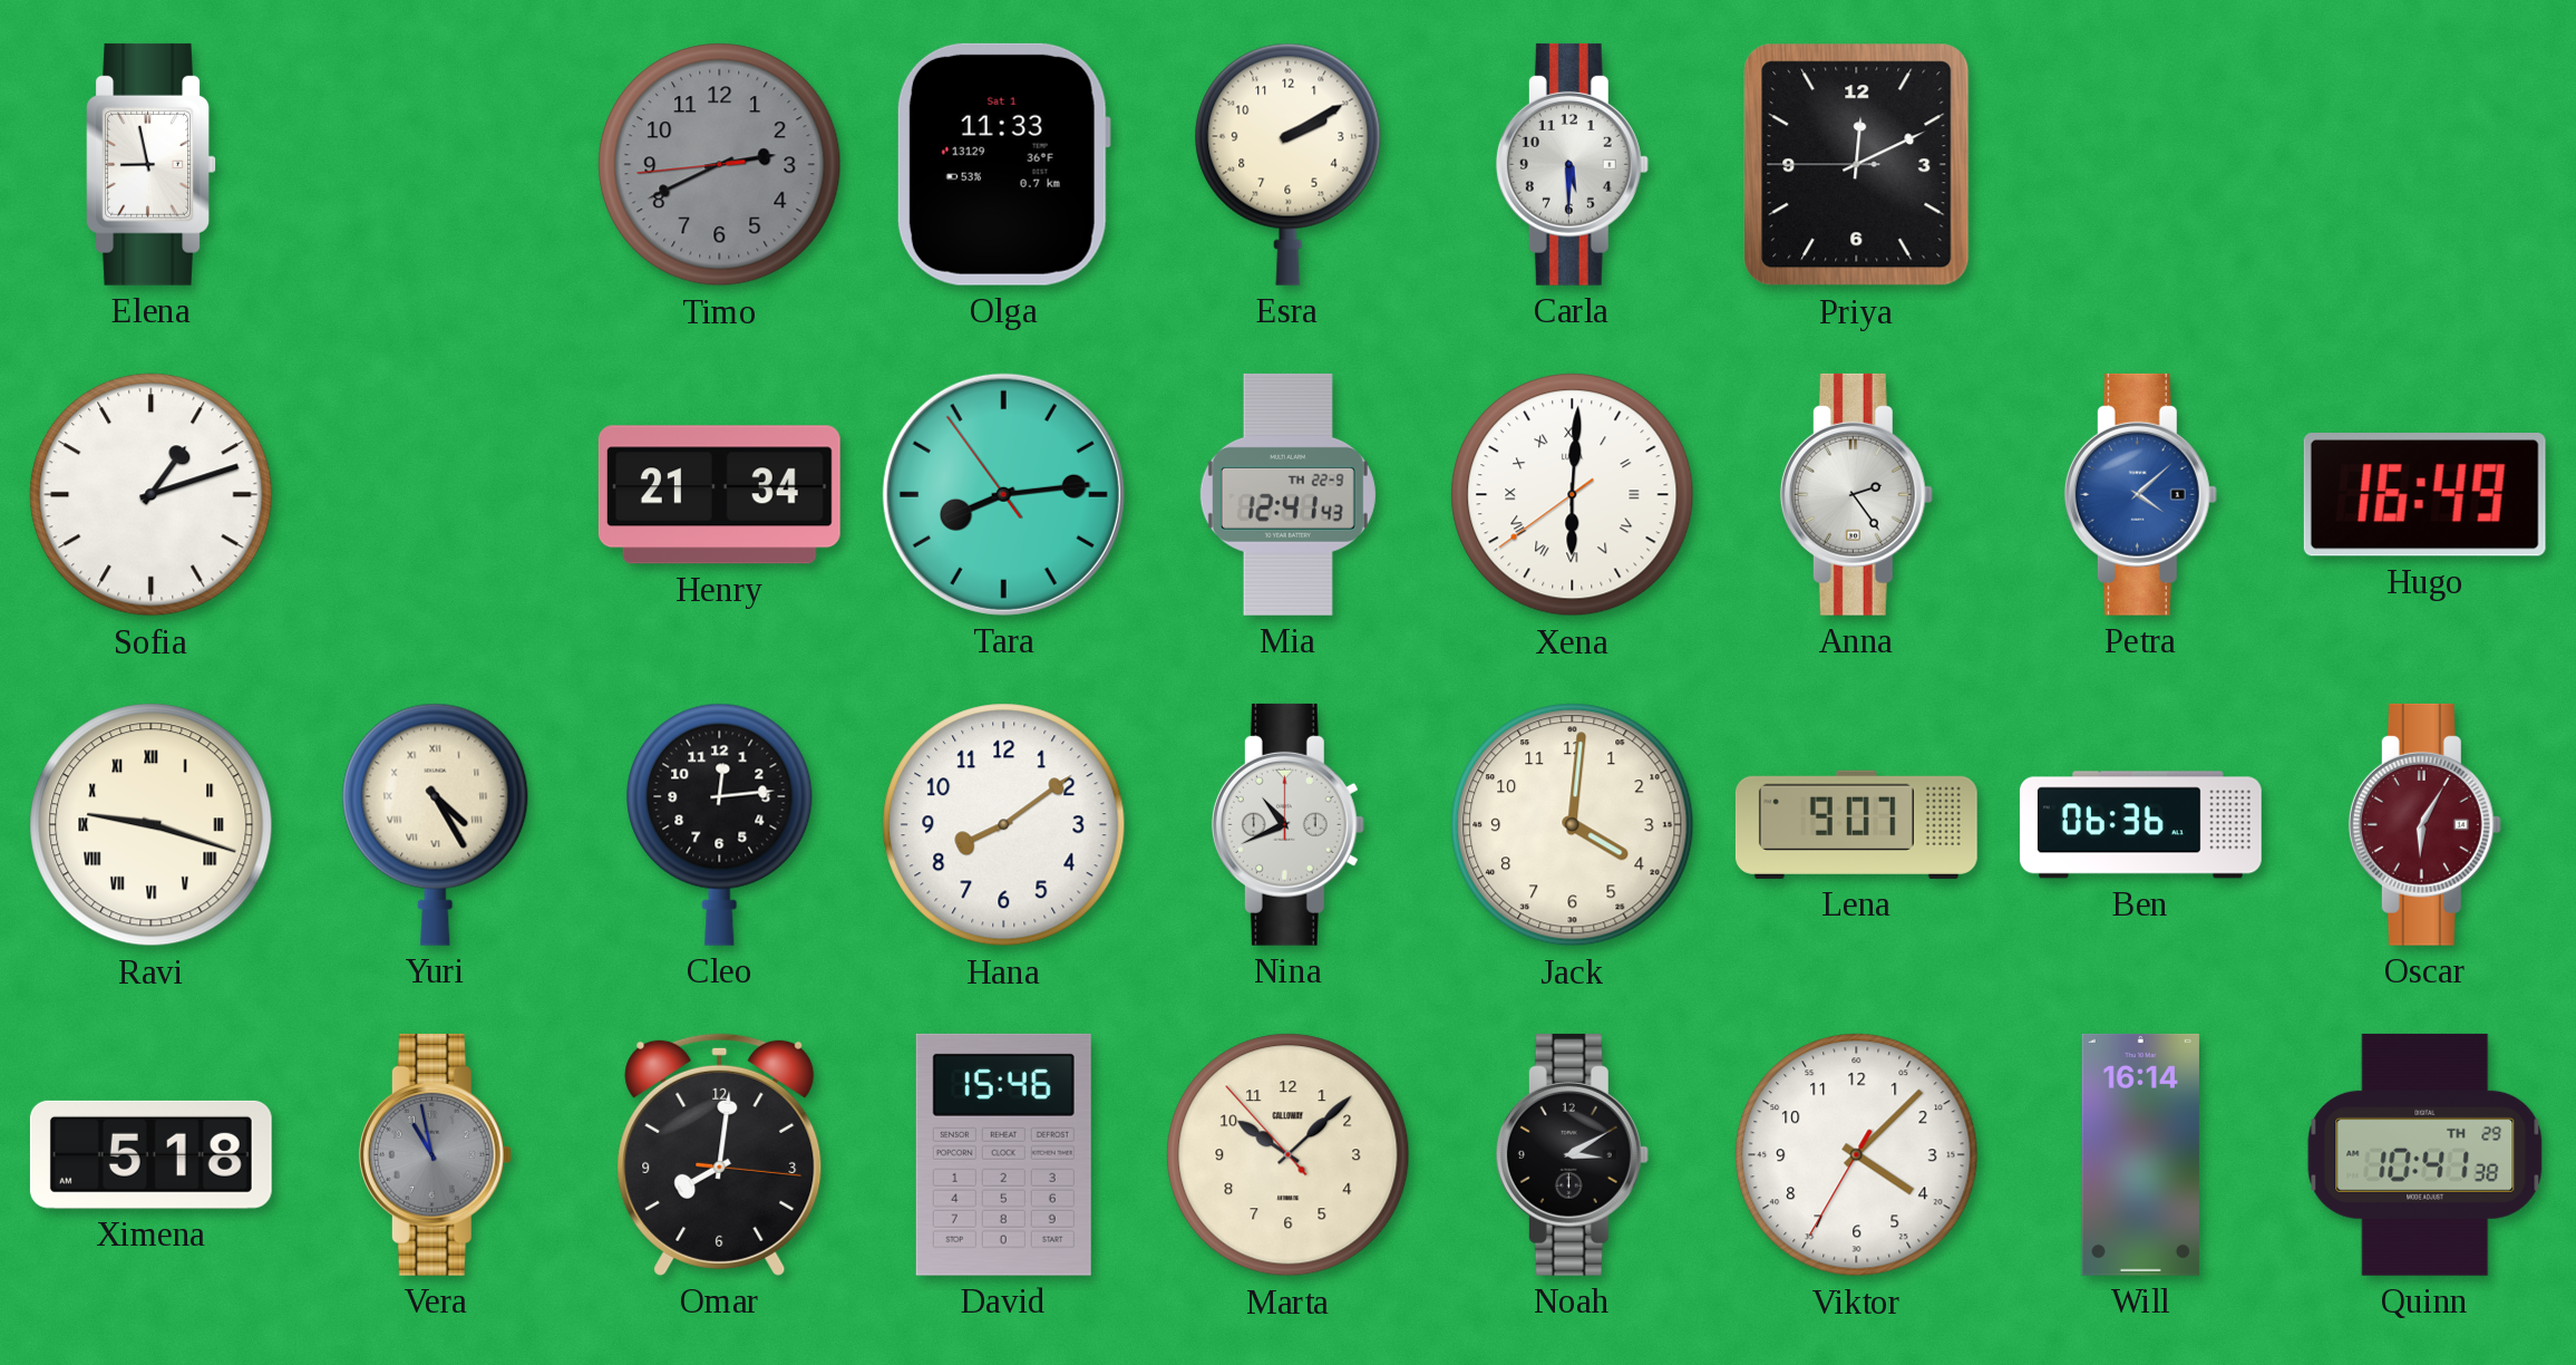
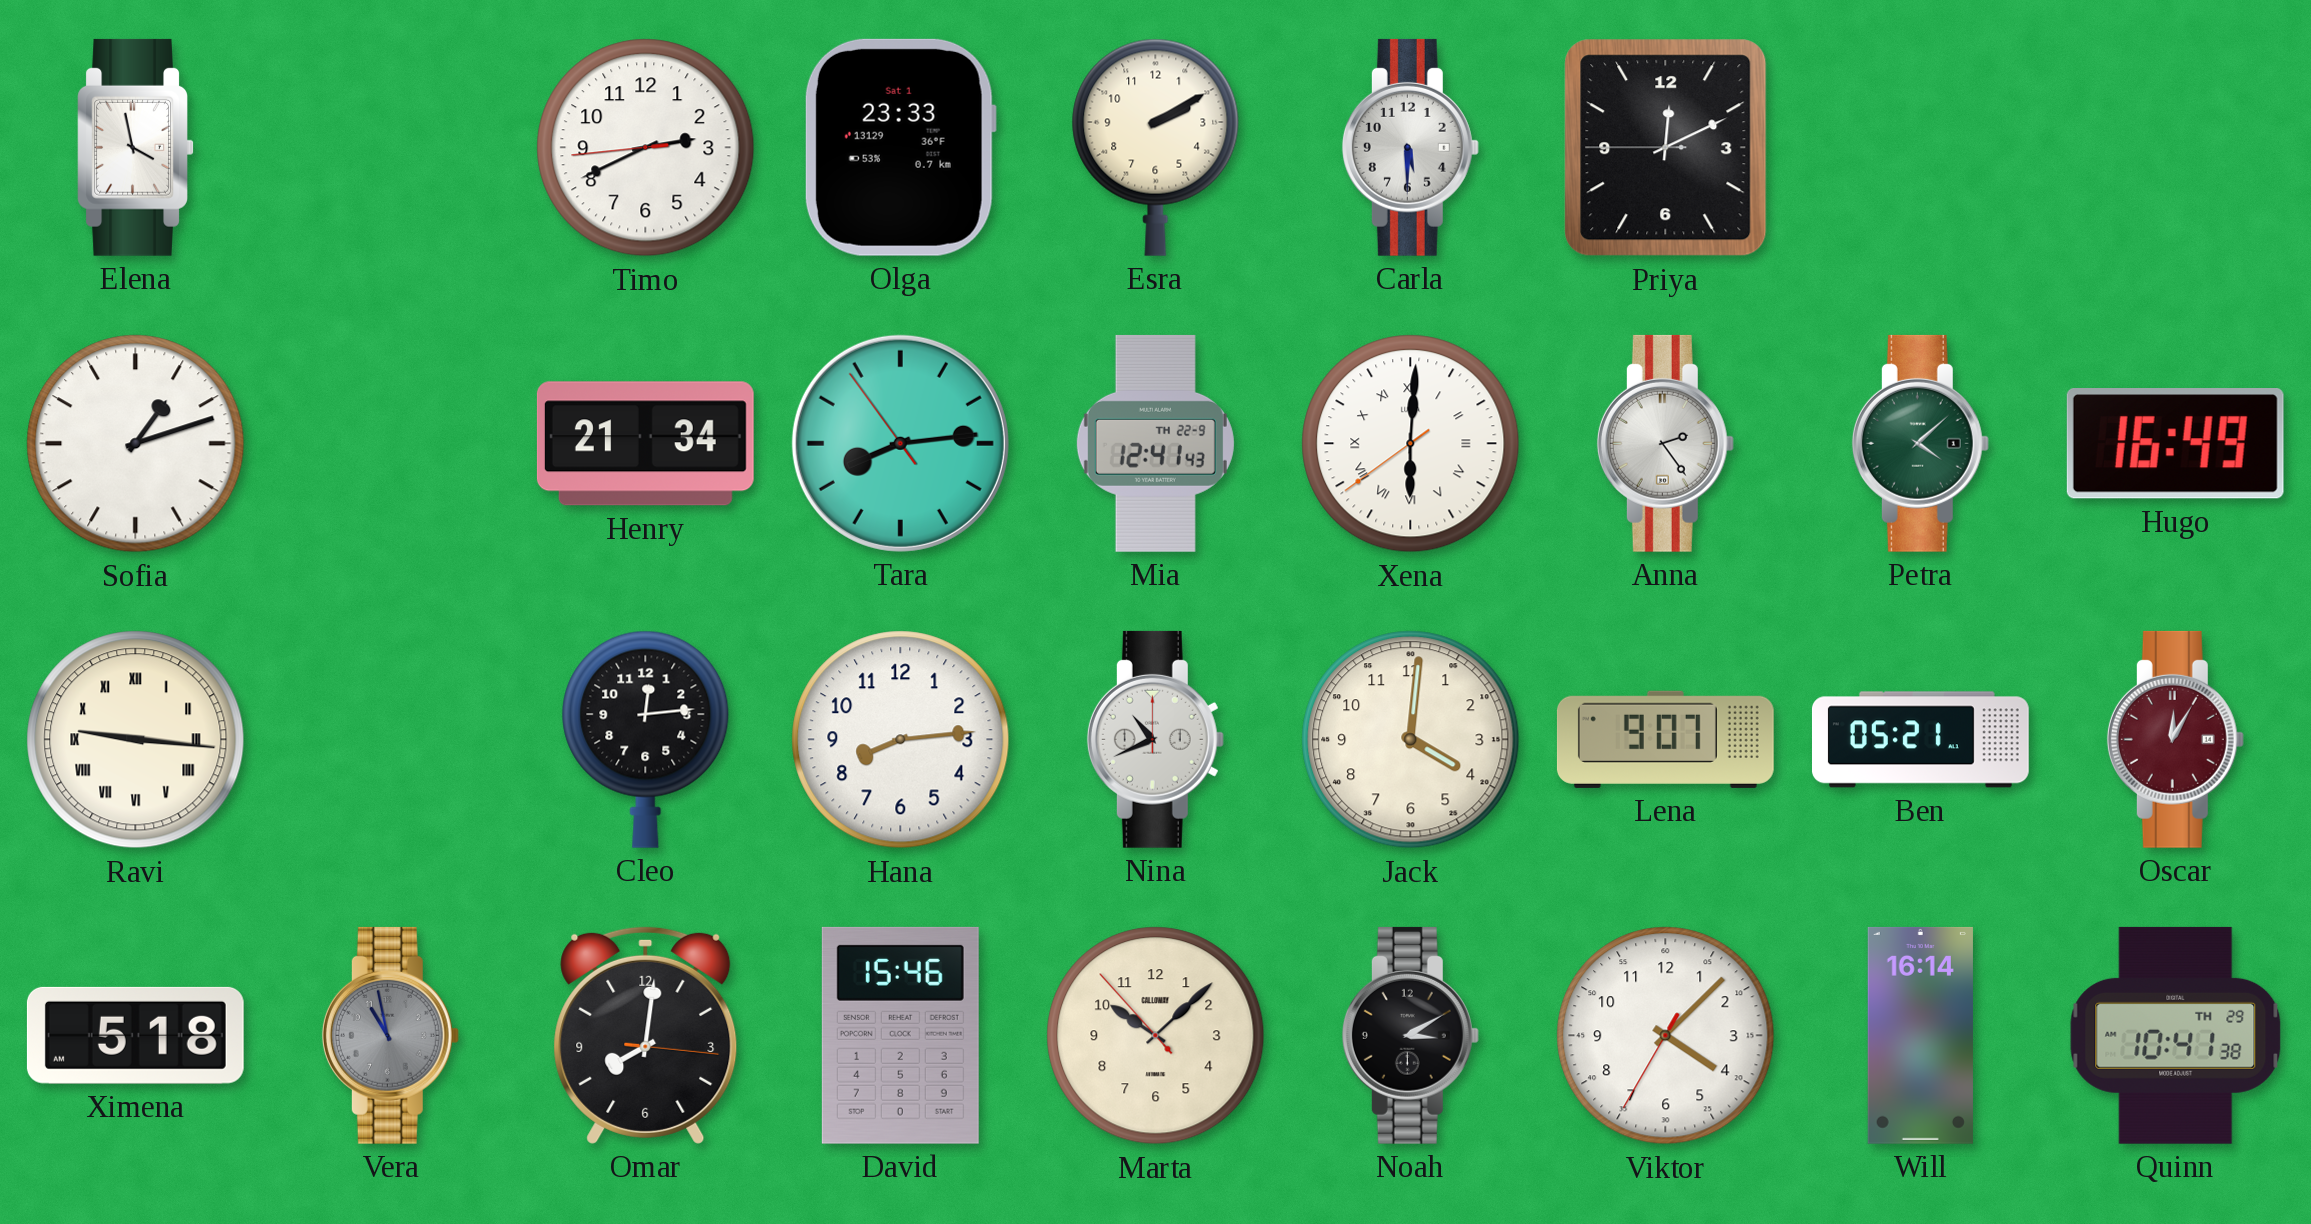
Elena: 8:58 -> 3:58 (136, 147)
Timo dial: grey -> white (646, 148)
Olga: 11:33 -> 23:33 (900, 147)
Petra dial: blue -> green (1920, 443)
Ravi: 9:18 -> 9:16 (136, 740)
Yuri: 4:25 -> none (436, 824)
Hana: 8:09 -> 8:14 (901, 740)
Ben: 06:36 -> 05:21 (1920, 740)
Oscar: 6:05 -> 12:05 (2175, 739)
